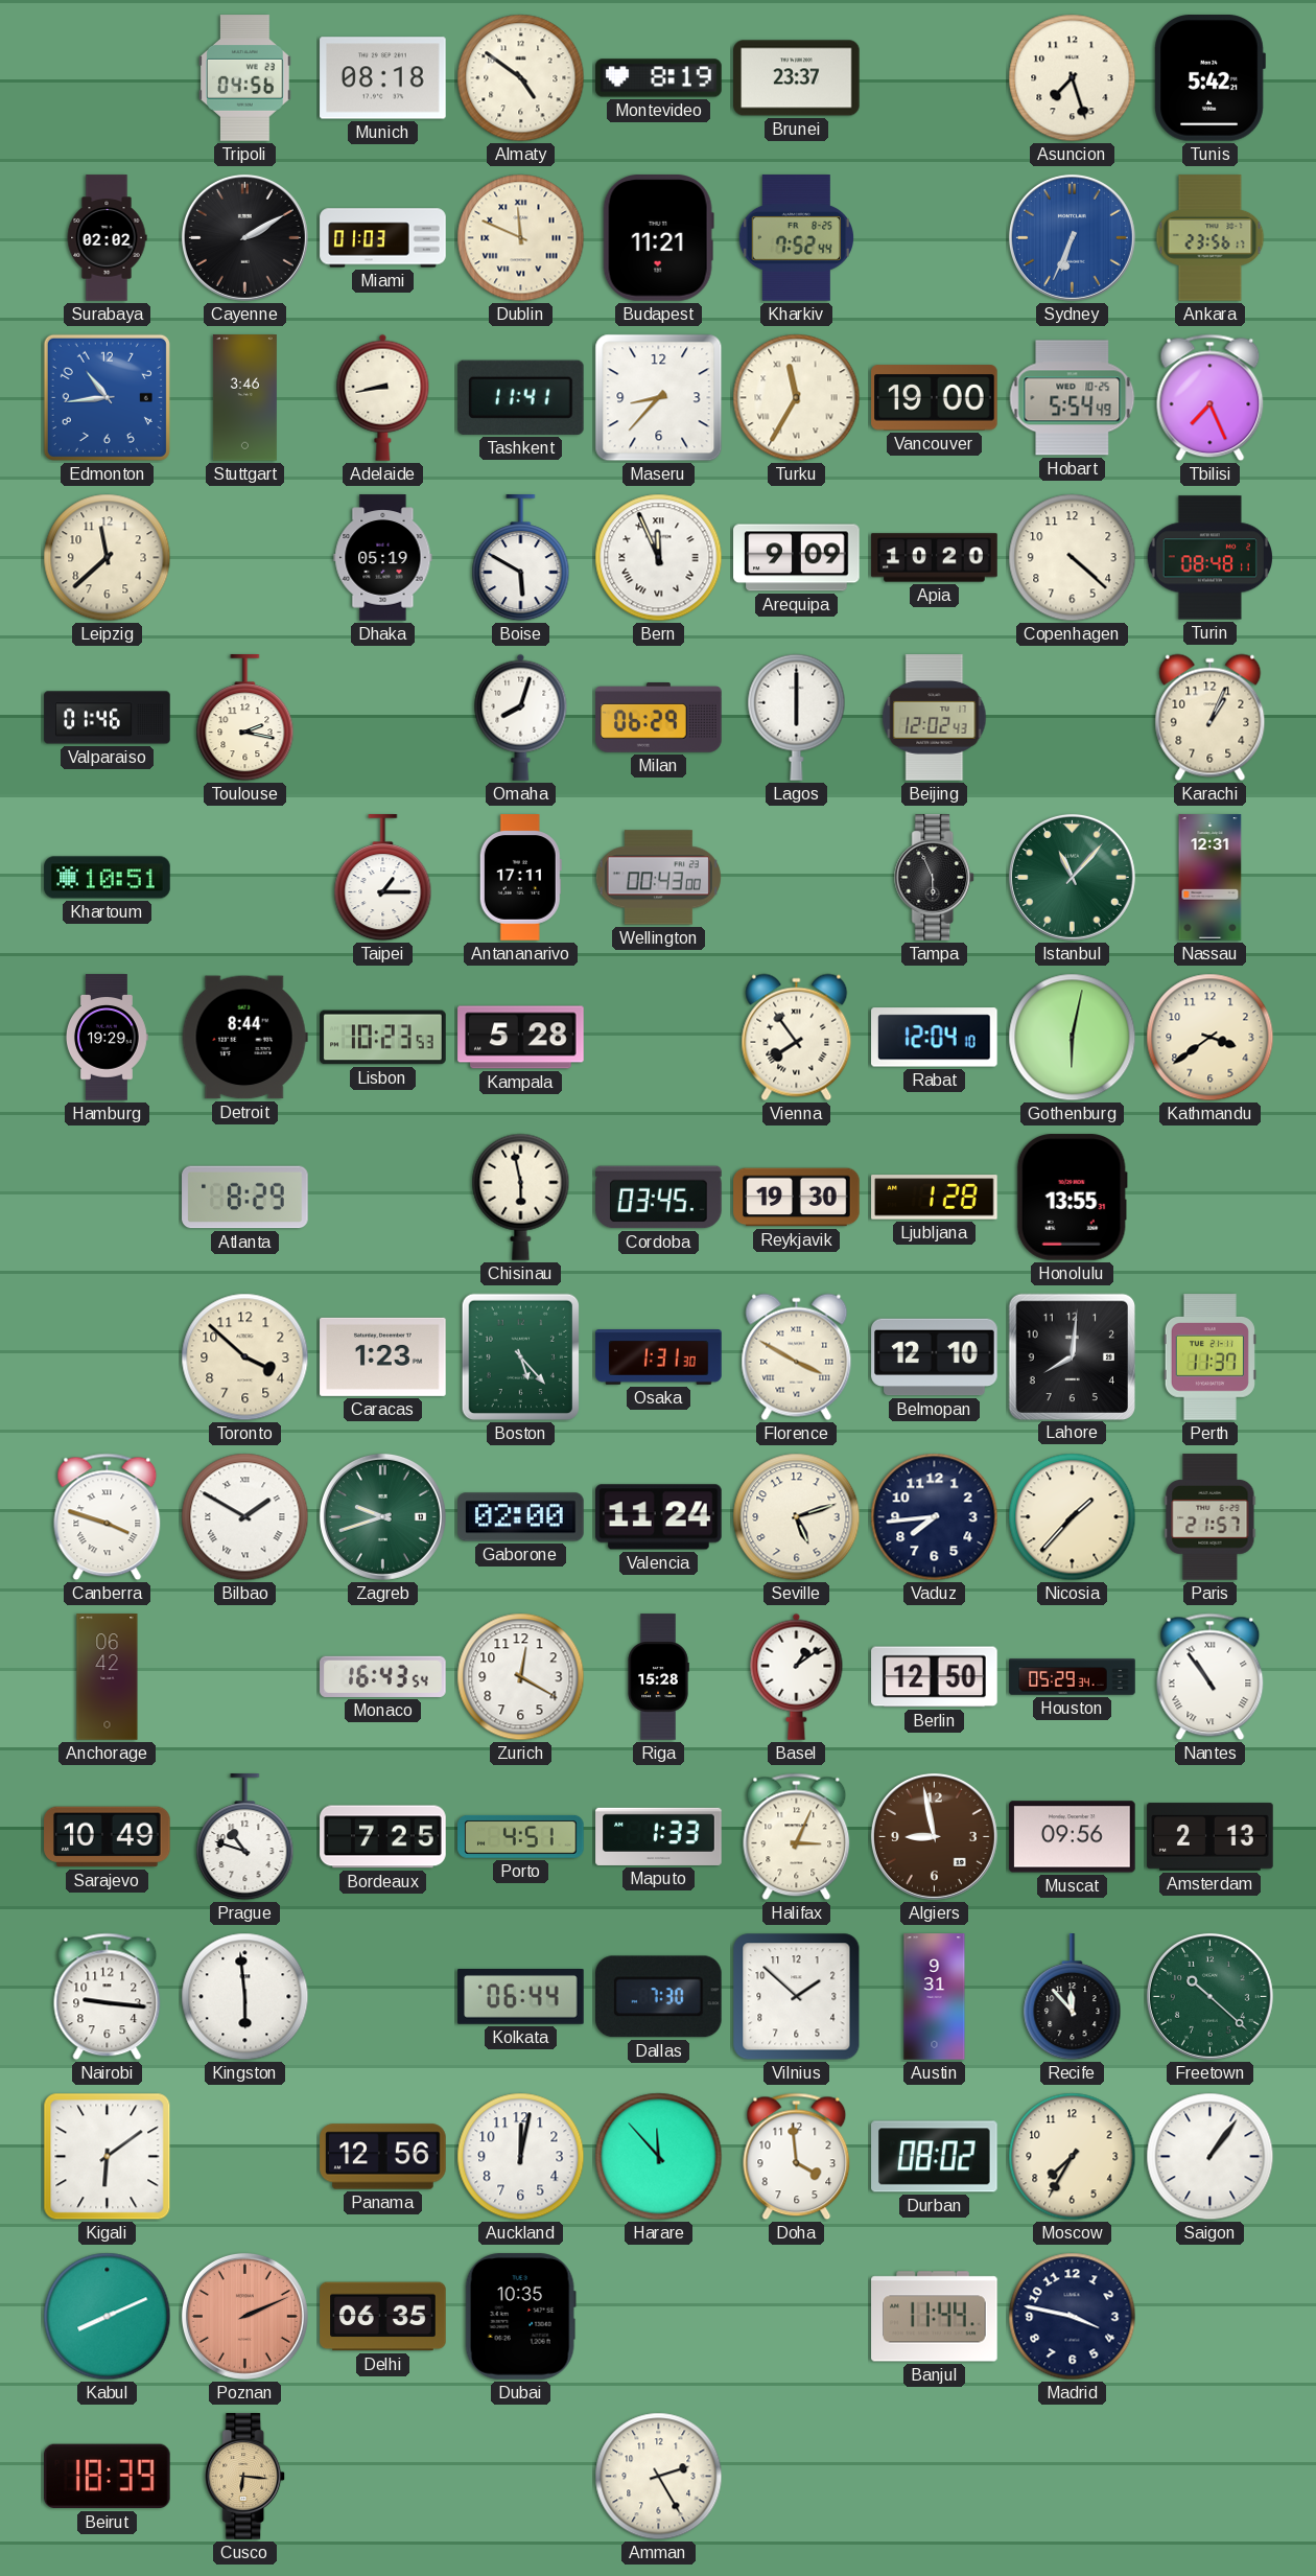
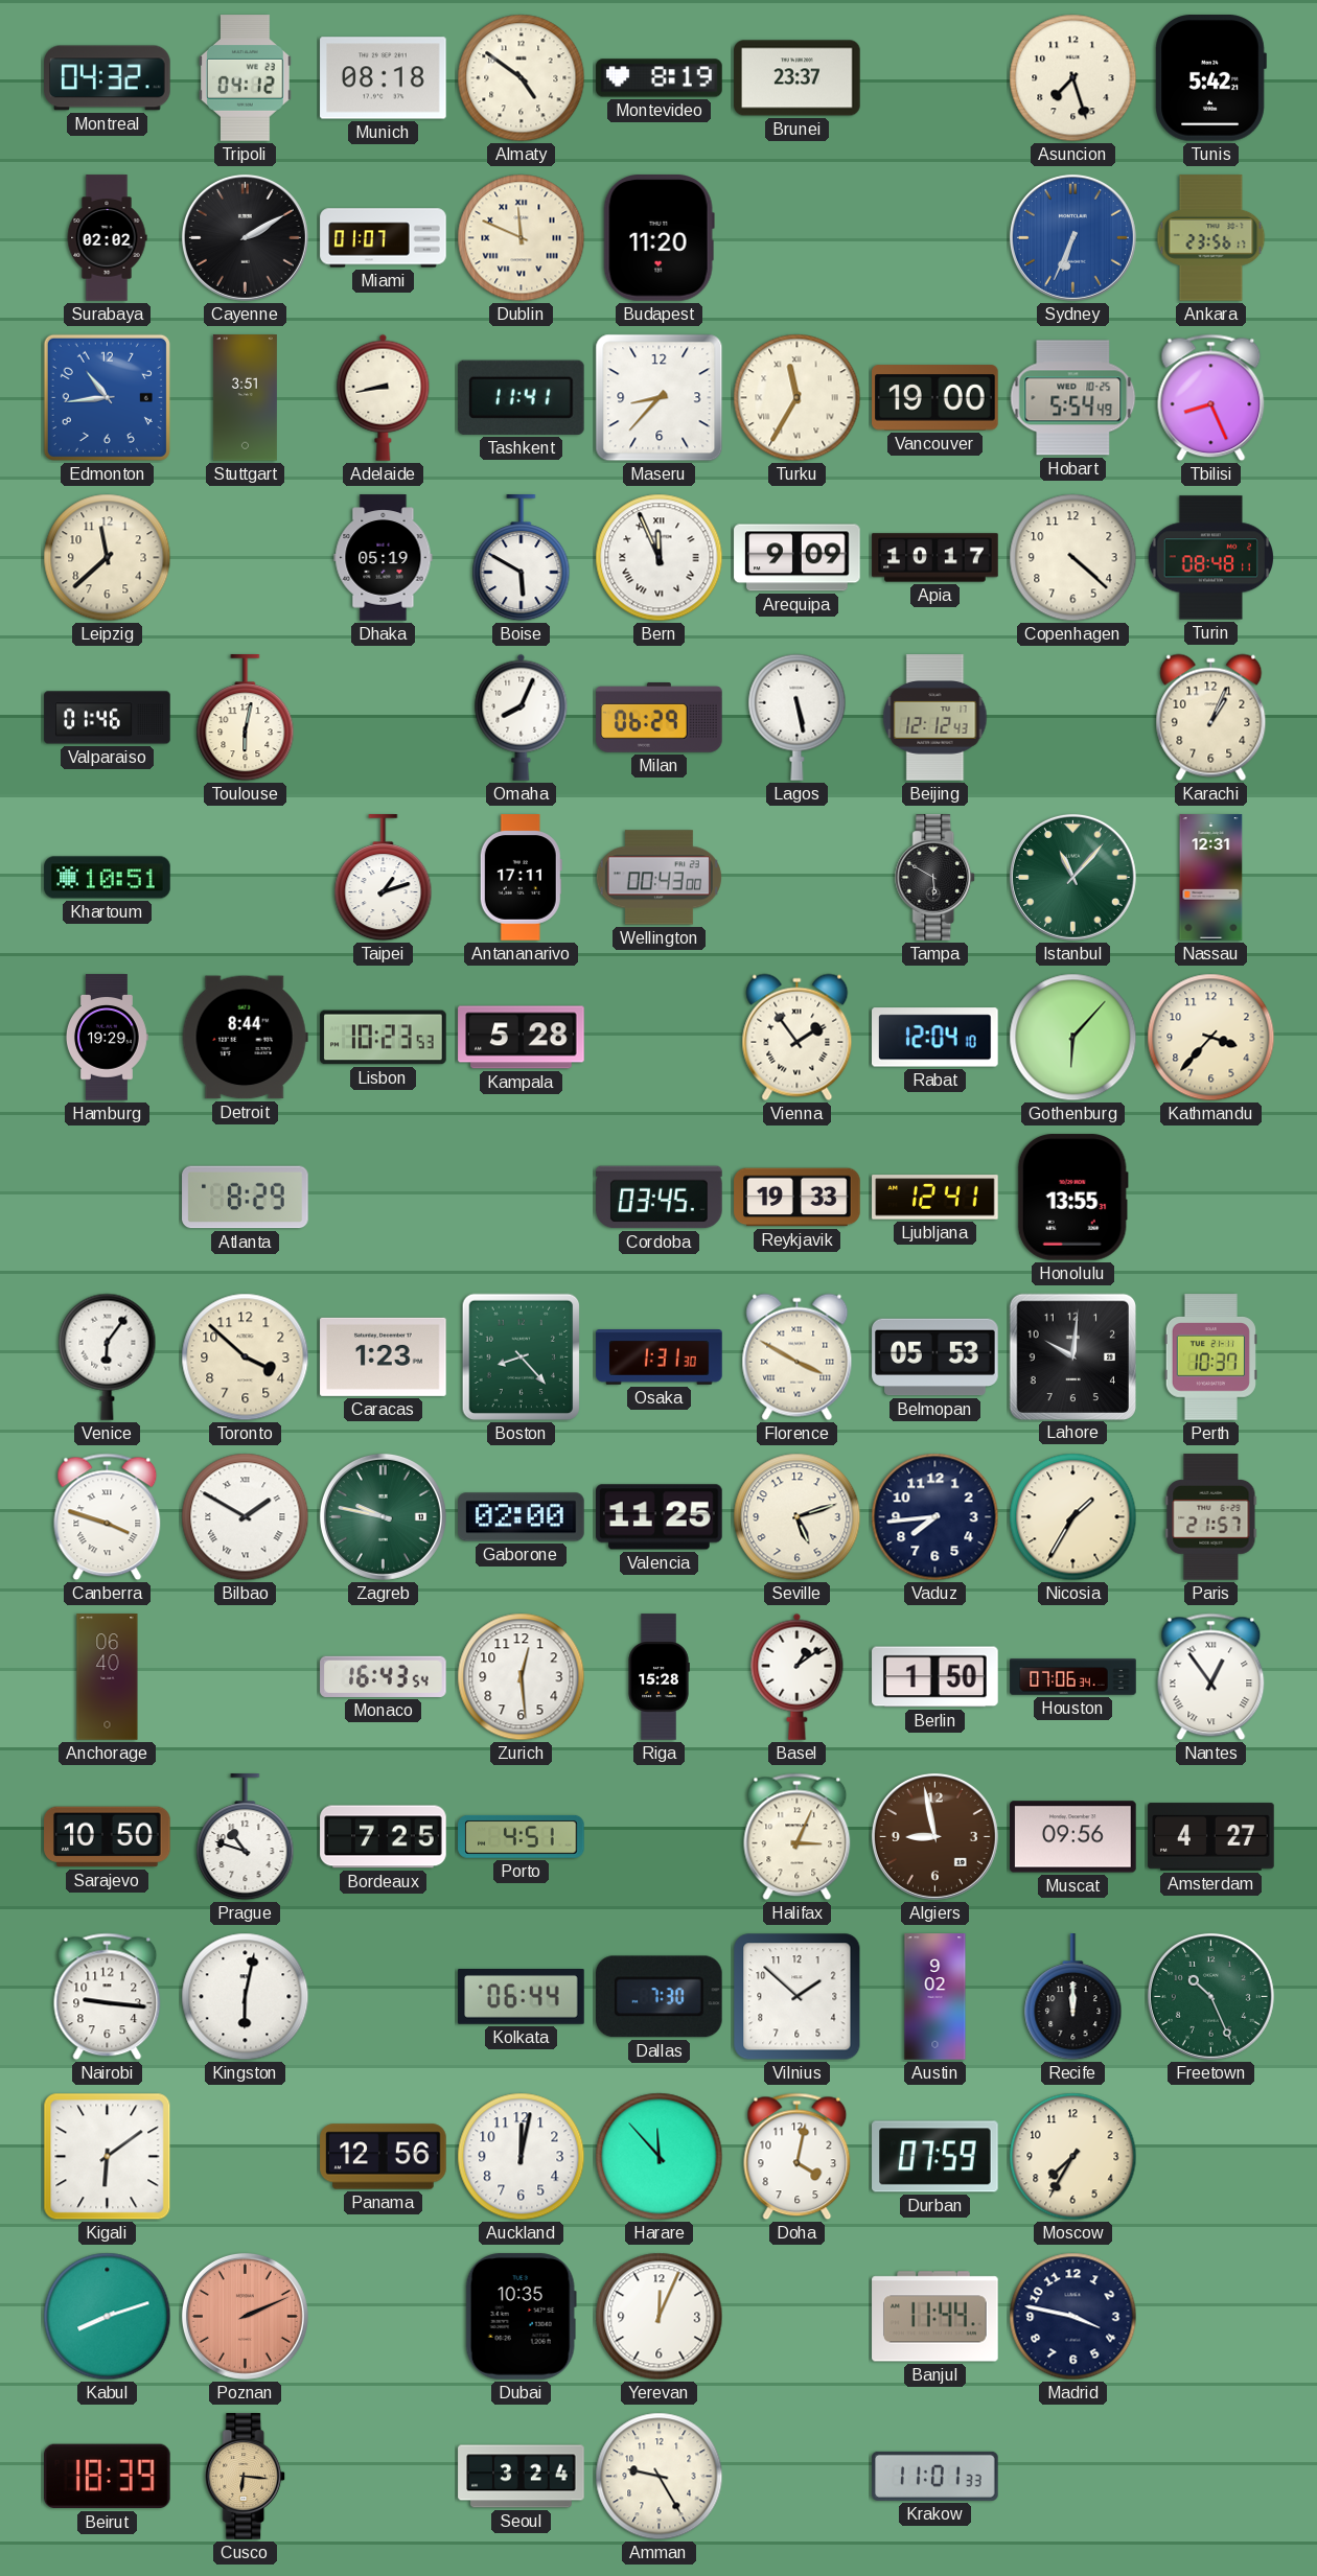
Montreal: none -> 04:32 (108, 78)
Tripoli: 04:56 -> 04:12 (246, 78)
Miami: 01:03 -> 01:07 (384, 238)
Budapest: 11:21 -> 11:20 (658, 238)
Kharkiv: 7:52 -> none (796, 238)
Stuttgart: 3:46 -> 3:51 (245, 398)
Tbilisi: 7:26 -> 8:26 (1211, 398)
Apia: 10:20 -> 10:17 (935, 558)
Toulouse: 2:17 -> 6:02 (246, 718)
Omaha: 8:03 -> 8:04 (522, 717)
Lagos: 6:00 -> 5:28 (798, 717)
Beijing: 12:02 -> 12:12 (935, 718)
Taipei: 1:15 -> 1:12 (384, 878)
Tampa: 5:56 -> 5:50 (935, 878)
Vienna: 7:54 -> 1:54 (798, 1038)
Gothenburg: 6:02 -> 6:07 (1073, 1038)
Kathmandu: 3:39 -> 3:37 (1211, 1038)
Chisinau: 5:58 -> none (521, 1197)
Reykjavik: 19:30 -> 19:33 (798, 1198)
Ljubljana: 1:28 -> 12:41 (935, 1198)
Venice: none -> 6:06 (108, 1356)
Boston: 5:23 -> 8:23 (521, 1357)
Belmopan: 12:10 -> 05:53 (935, 1357)
Lahore: 8:01 -> 10:01 (1072, 1356)
Perth: 11:37 -> 10:37 (1210, 1357)
Zagreb: 9:42 -> 9:47 (383, 1516)
Valencia: 11:24 -> 11:25 (660, 1517)
Nicosia: 1:37 -> 1:35 (1073, 1517)
Anchorage: 06:42 -> 06:40 (108, 1677)
Zurich: 12:20 -> 12:29 (522, 1677)
Berlin: 12:50 -> 1:50 (935, 1677)
Houston: 05:29 -> 07:06 (1073, 1677)
Nantes: 10:54 -> 12:54 (1211, 1677)
Sarajevo: 10:49 -> 10:50 (108, 1837)
Maputo: 1:33 -> none (659, 1836)
Amsterdam: 2:13 -> 4:27 (1211, 1837)
Kingston: 5:59 -> 6:02 (246, 1997)
Austin: 9:31 -> 9:02 (935, 1997)
Recife: 11:53 -> 12:00 (1073, 1997)
Freetown: 10:22 -> 10:26 (1210, 1996)
Doha: 3:59 -> 4:02 (798, 2157)
Durban: 08:02 -> 07:59 (935, 2157)
Saigon: 1:06 -> none (1211, 2157)
Kabul: 8:11 -> 8:12 (108, 2317)
Delhi: 06:35 -> none (383, 2317)
Yerevan: none -> 12:04 (660, 2317)
Seoul: none -> 3:24 (522, 2477)
Amman: 2:25 -> 9:25 (660, 2477)
Krakow: none -> 11:01 (935, 2476)
